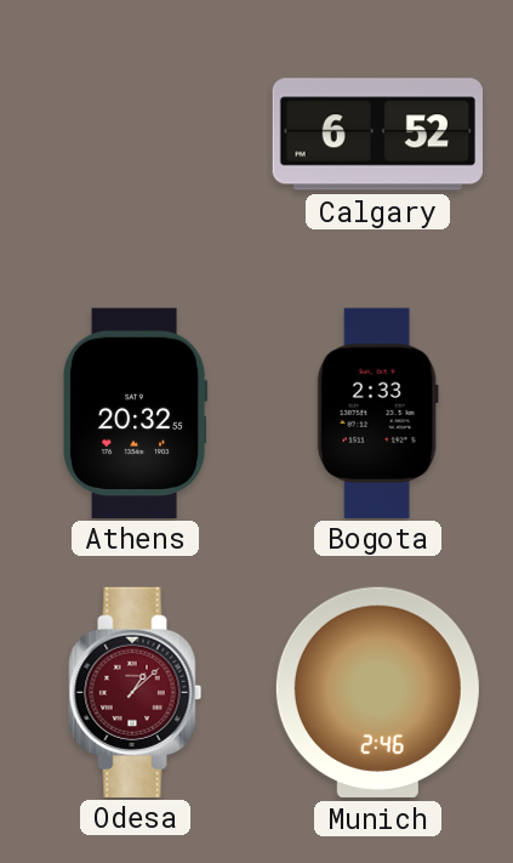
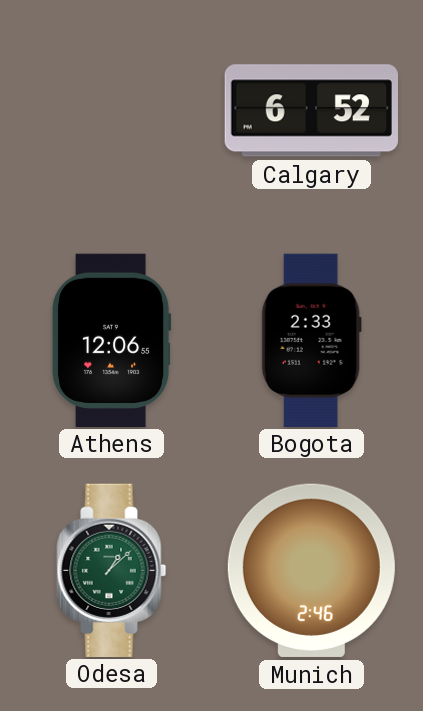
Athens: 20:32 -> 12:06 (112, 340)
Odesa dial: burgundy -> green (112, 570)
